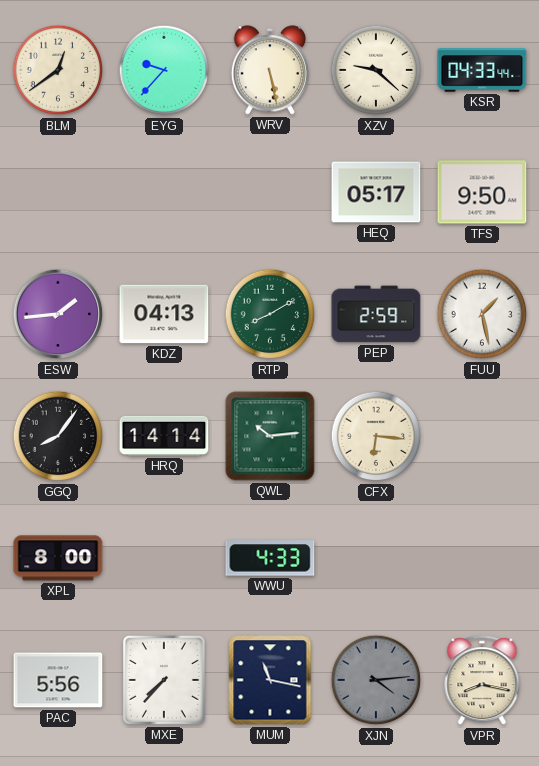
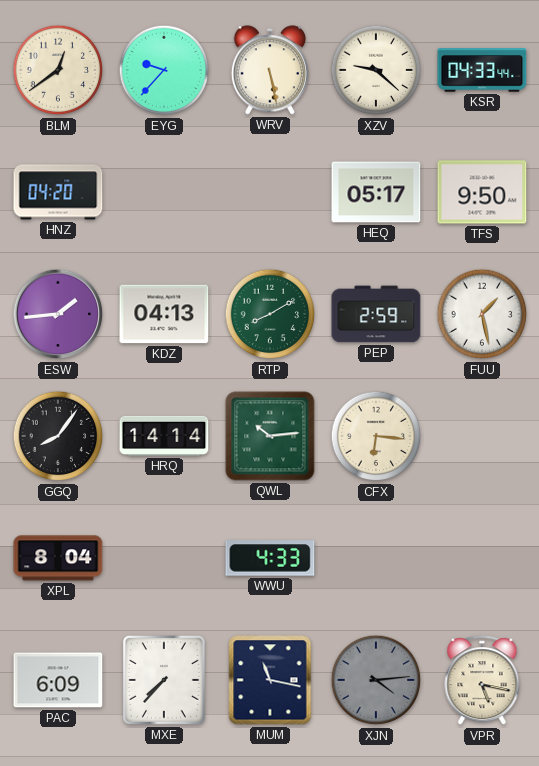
HNZ: none -> 04:20 (58, 192)
XPL: 8:00 -> 8:04 (58, 558)
PAC: 5:56 -> 6:09 (58, 680)
VPR: 8:17 -> 5:17 (482, 681)
